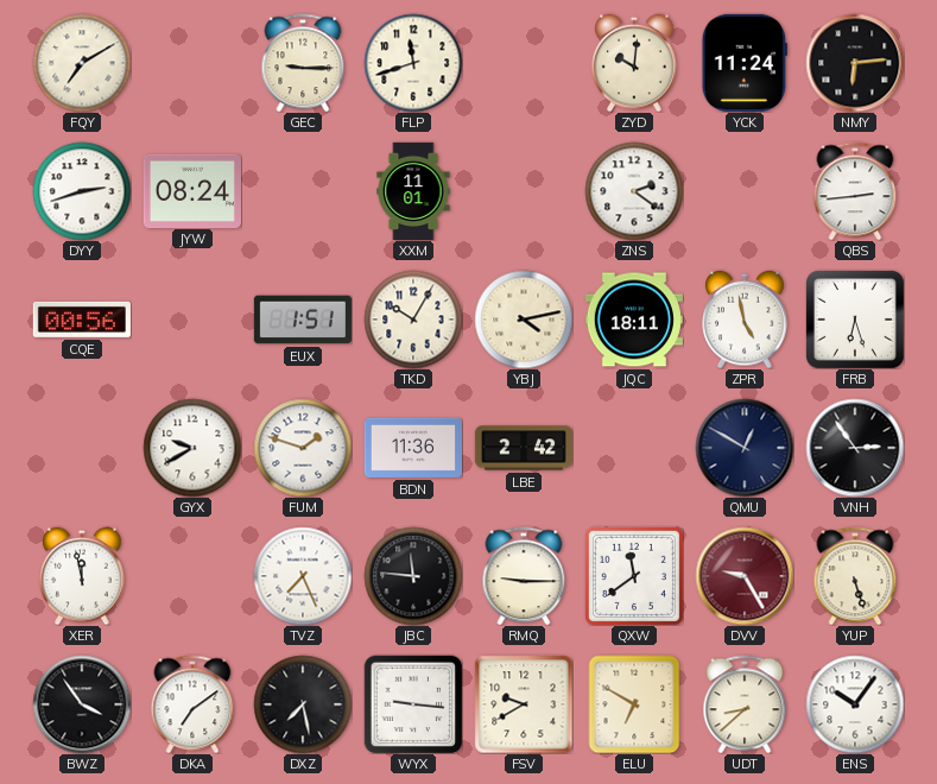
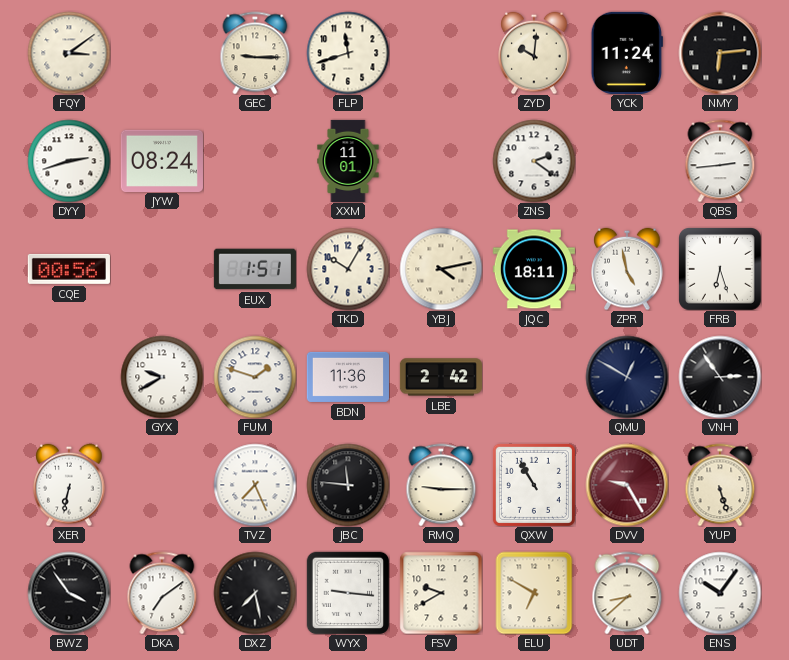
FQY: 7:10 -> 3:09 (69, 53)
XER: 11:58 -> 6:32 (69, 485)
QXW: 11:39 -> 10:55 (534, 485)
